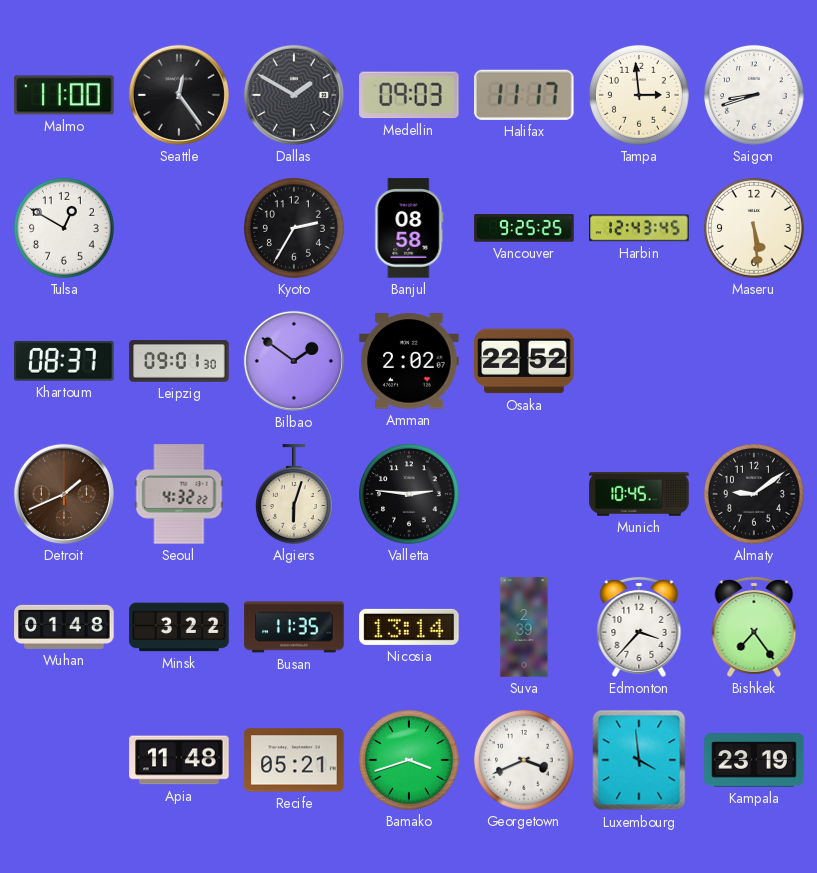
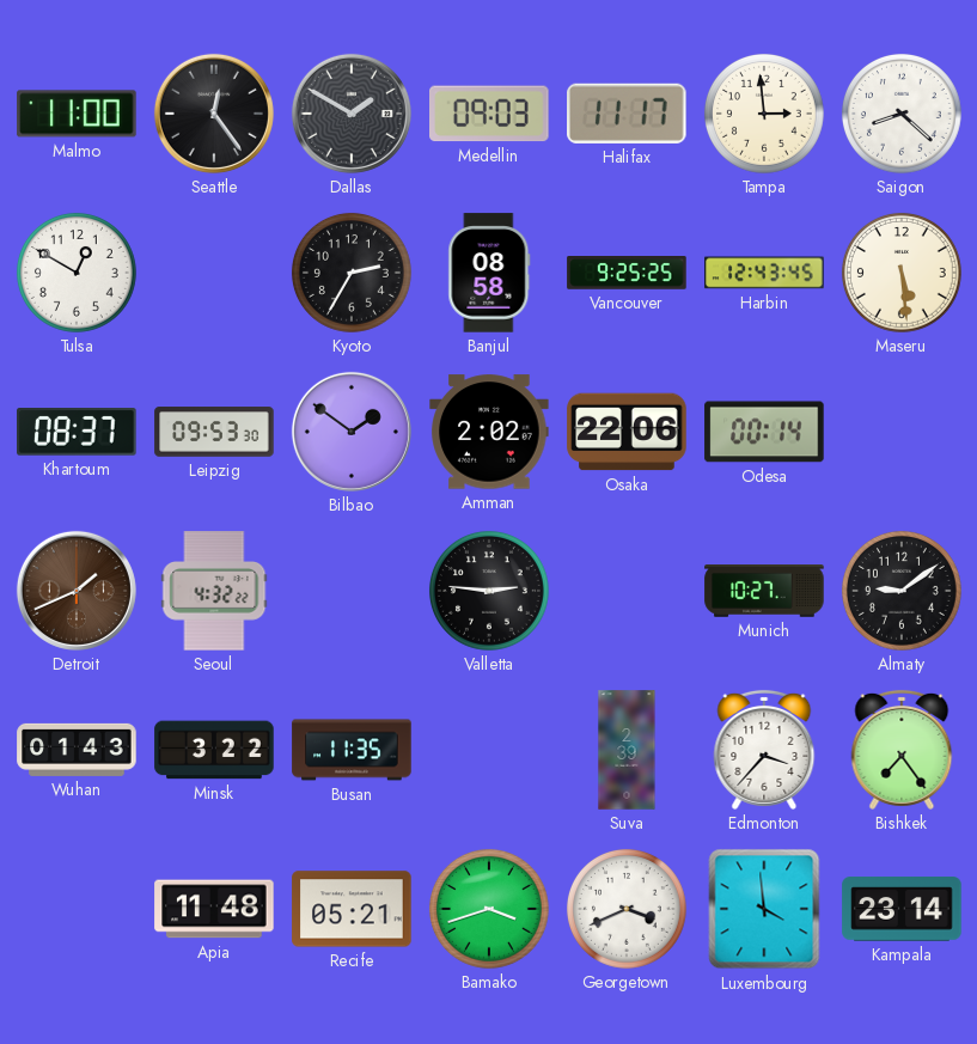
Saigon: 8:42 -> 8:22 (902, 114)
Leipzig: 09:01 -> 09:53 (214, 432)
Osaka: 22:52 -> 22:06 (627, 432)
Odesa: none -> 00:14 (764, 432)
Algiers: 6:03 -> none (294, 494)
Munich: 10:45 -> 10:27 (764, 591)
Wuhan: 01:48 -> 01:43 (77, 750)
Nicosia: 13:14 -> none (409, 627)
Kampala: 23:19 -> 23:14 (902, 909)
